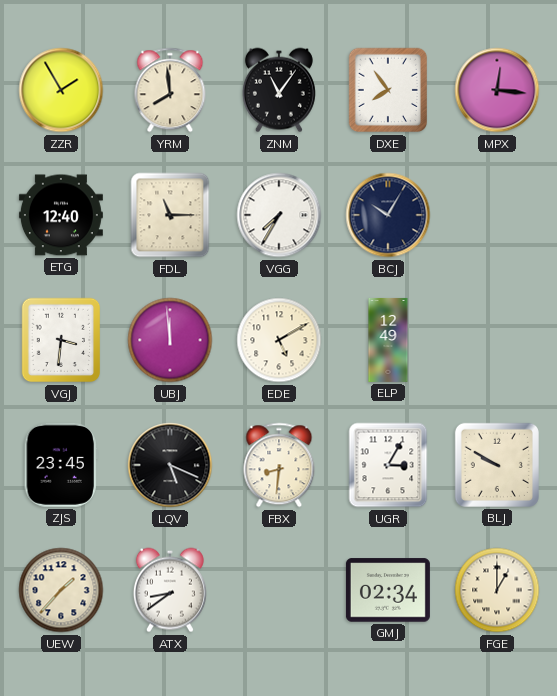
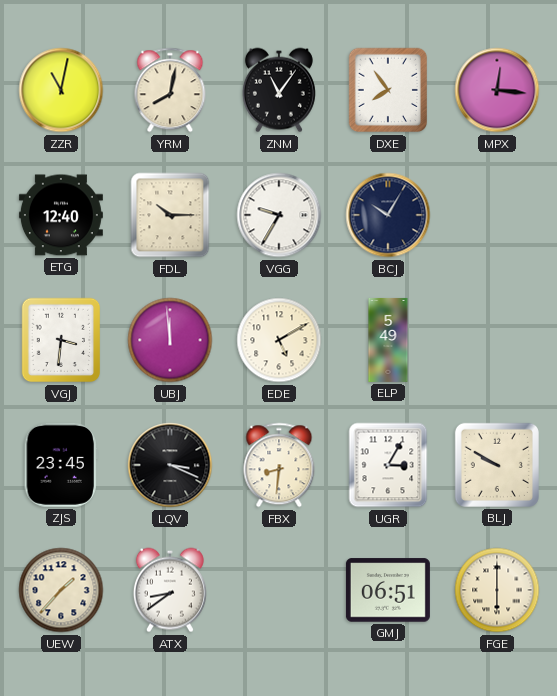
ZZR: 1:55 -> 11:02 (61, 90)
YRM: 7:59 -> 8:02 (170, 90)
FDL: 11:15 -> 10:15 (170, 215)
VGG: 7:35 -> 9:35 (279, 215)
ELP: 12:49 -> 5:49 (388, 340)
LQV: 5:19 -> 3:19 (170, 465)
GMJ: 02:34 -> 06:51 (388, 590)
FGE: 1:00 -> 6:00 (497, 590)
